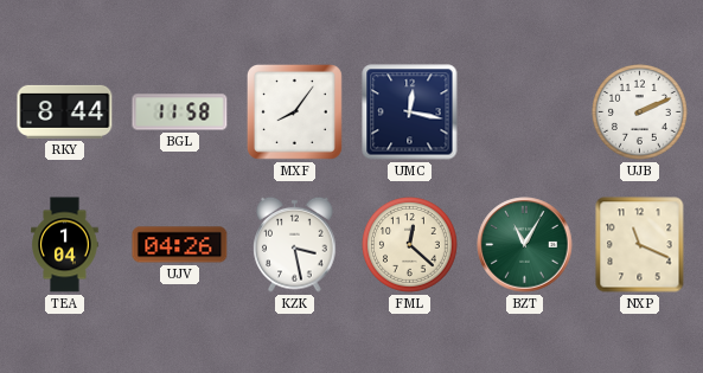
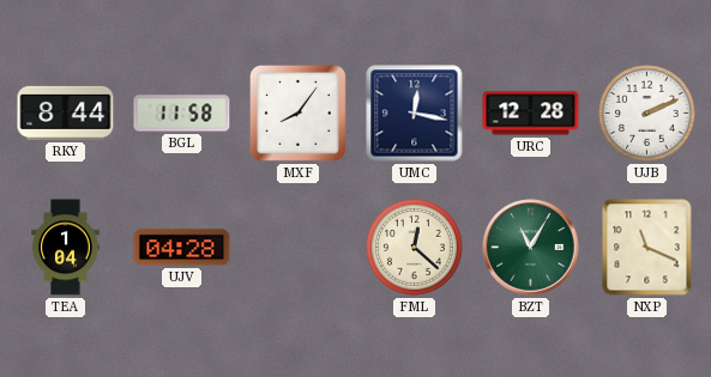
URC: none -> 12:28 (531, 114)
UJV: 04:26 -> 04:28 (182, 248)
KZK: 3:28 -> none (295, 244)
